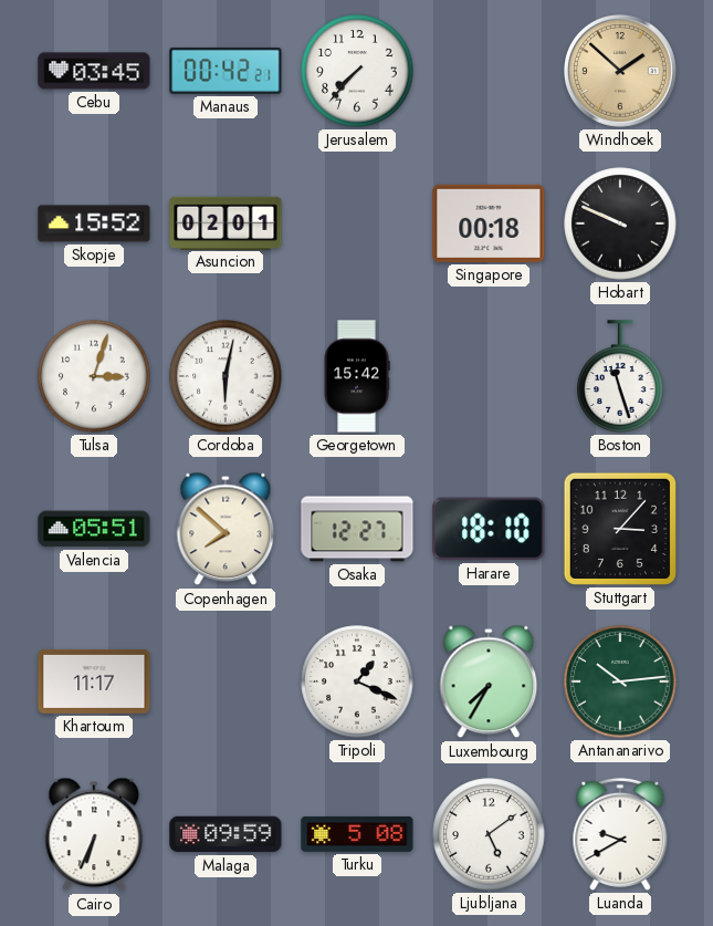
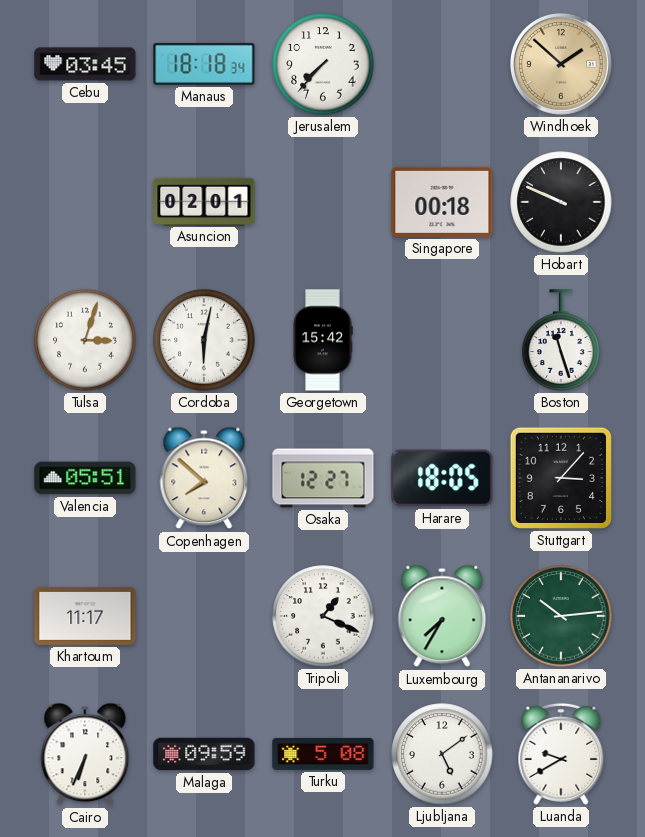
Manaus: 00:42 -> 18:18 (204, 64)
Skopje: 15:52 -> none (94, 223)
Harare: 18:10 -> 18:05 (442, 478)
